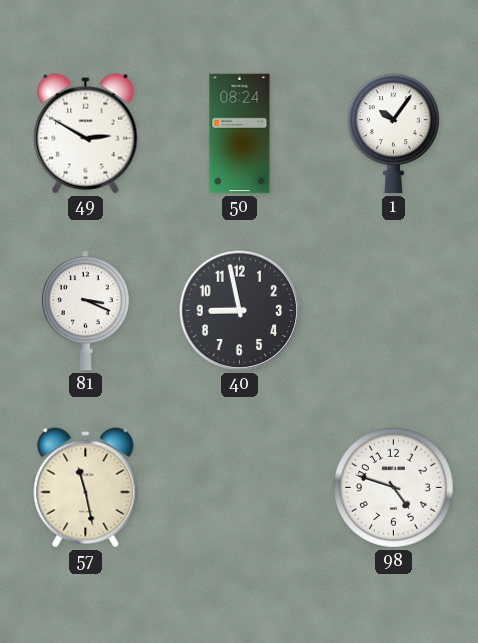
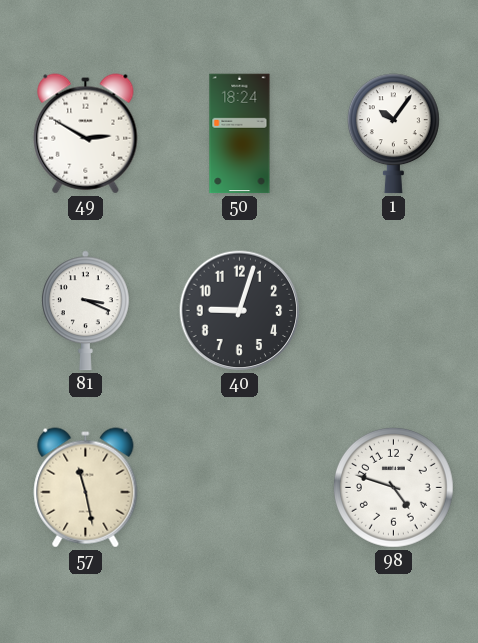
50: 08:24 -> 18:24 (240, 134)
40: 8:58 -> 9:03 (240, 311)
